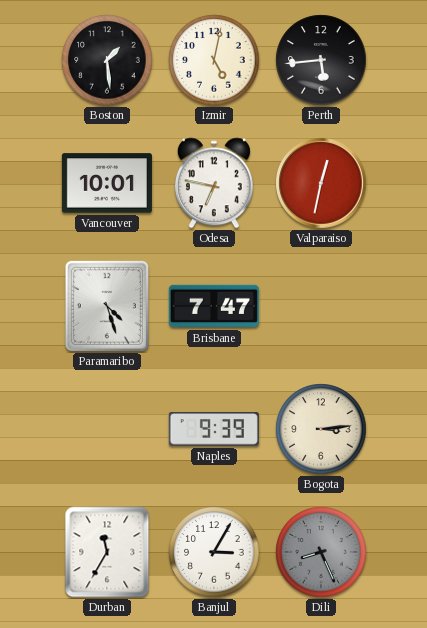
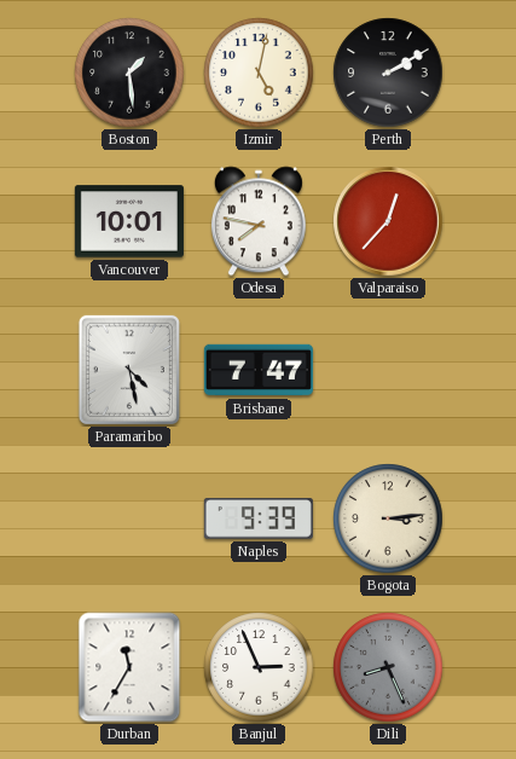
Perth: 5:44 -> 2:10 (388, 73)
Odesa: 6:47 -> 7:47 (259, 221)
Valparaiso: 12:32 -> 12:37 (388, 221)
Paramaribo: 4:27 -> 4:28 (129, 370)
Banjul: 3:05 -> 2:56 (259, 667)
